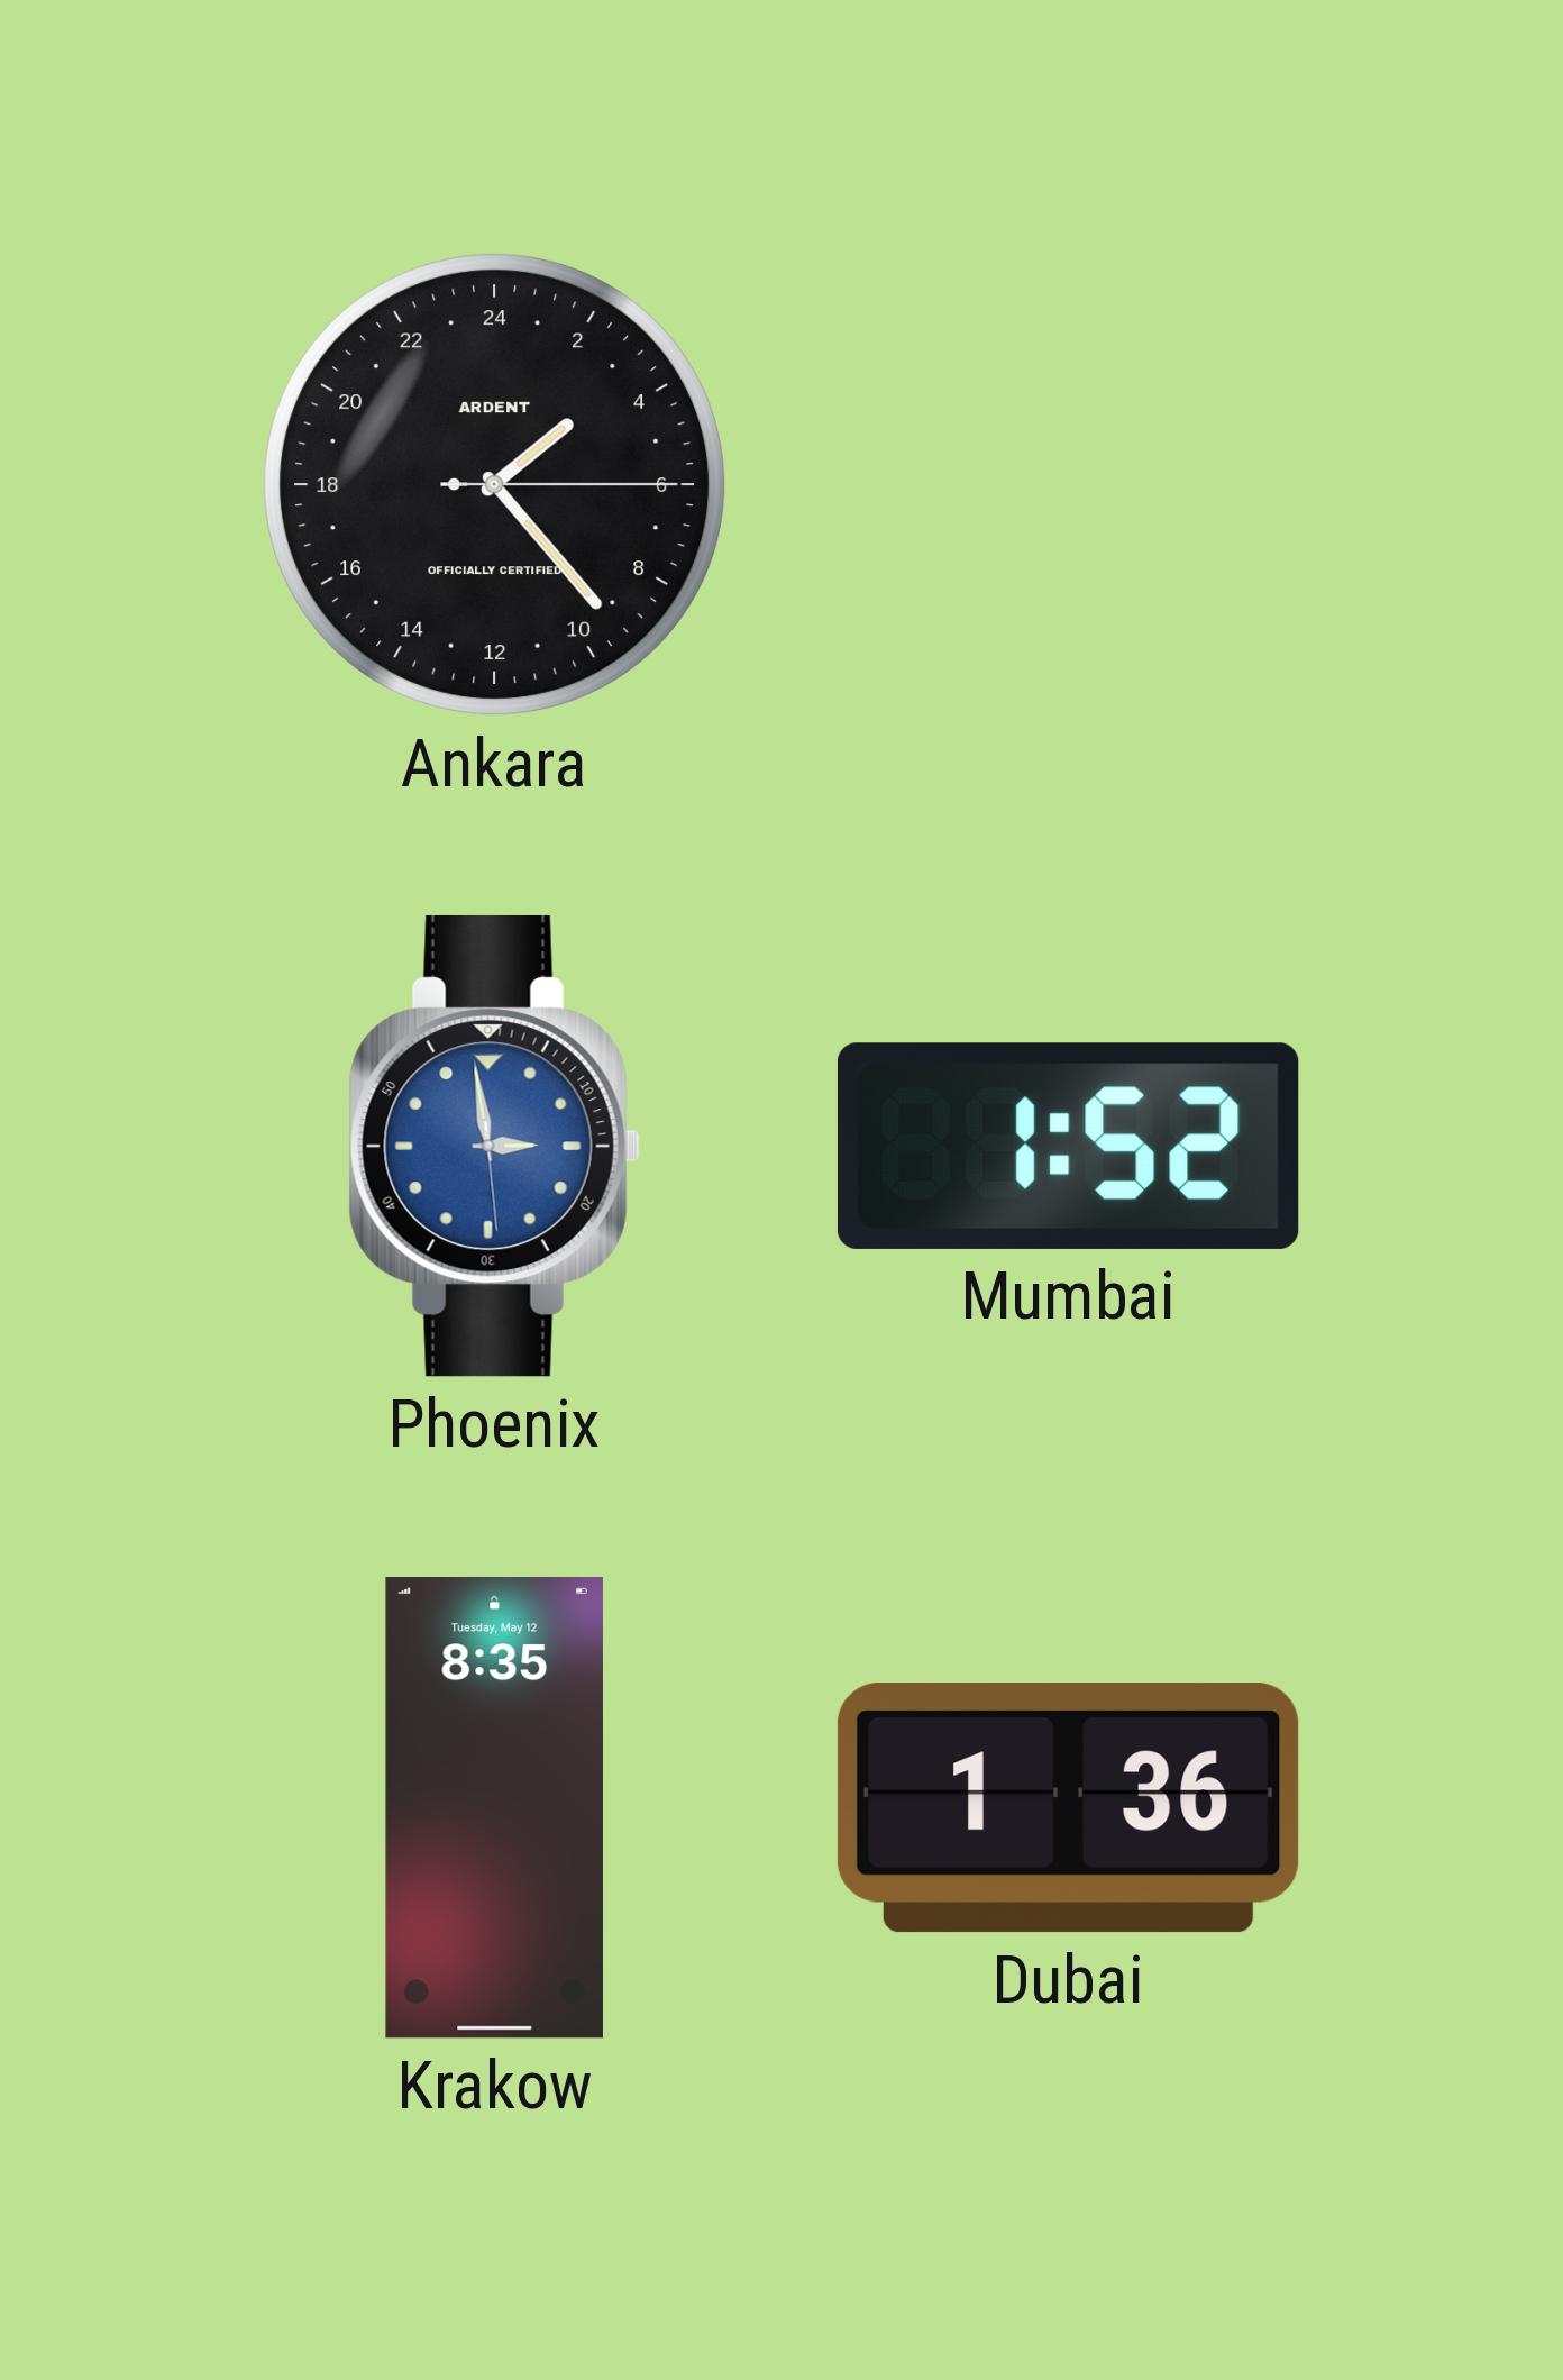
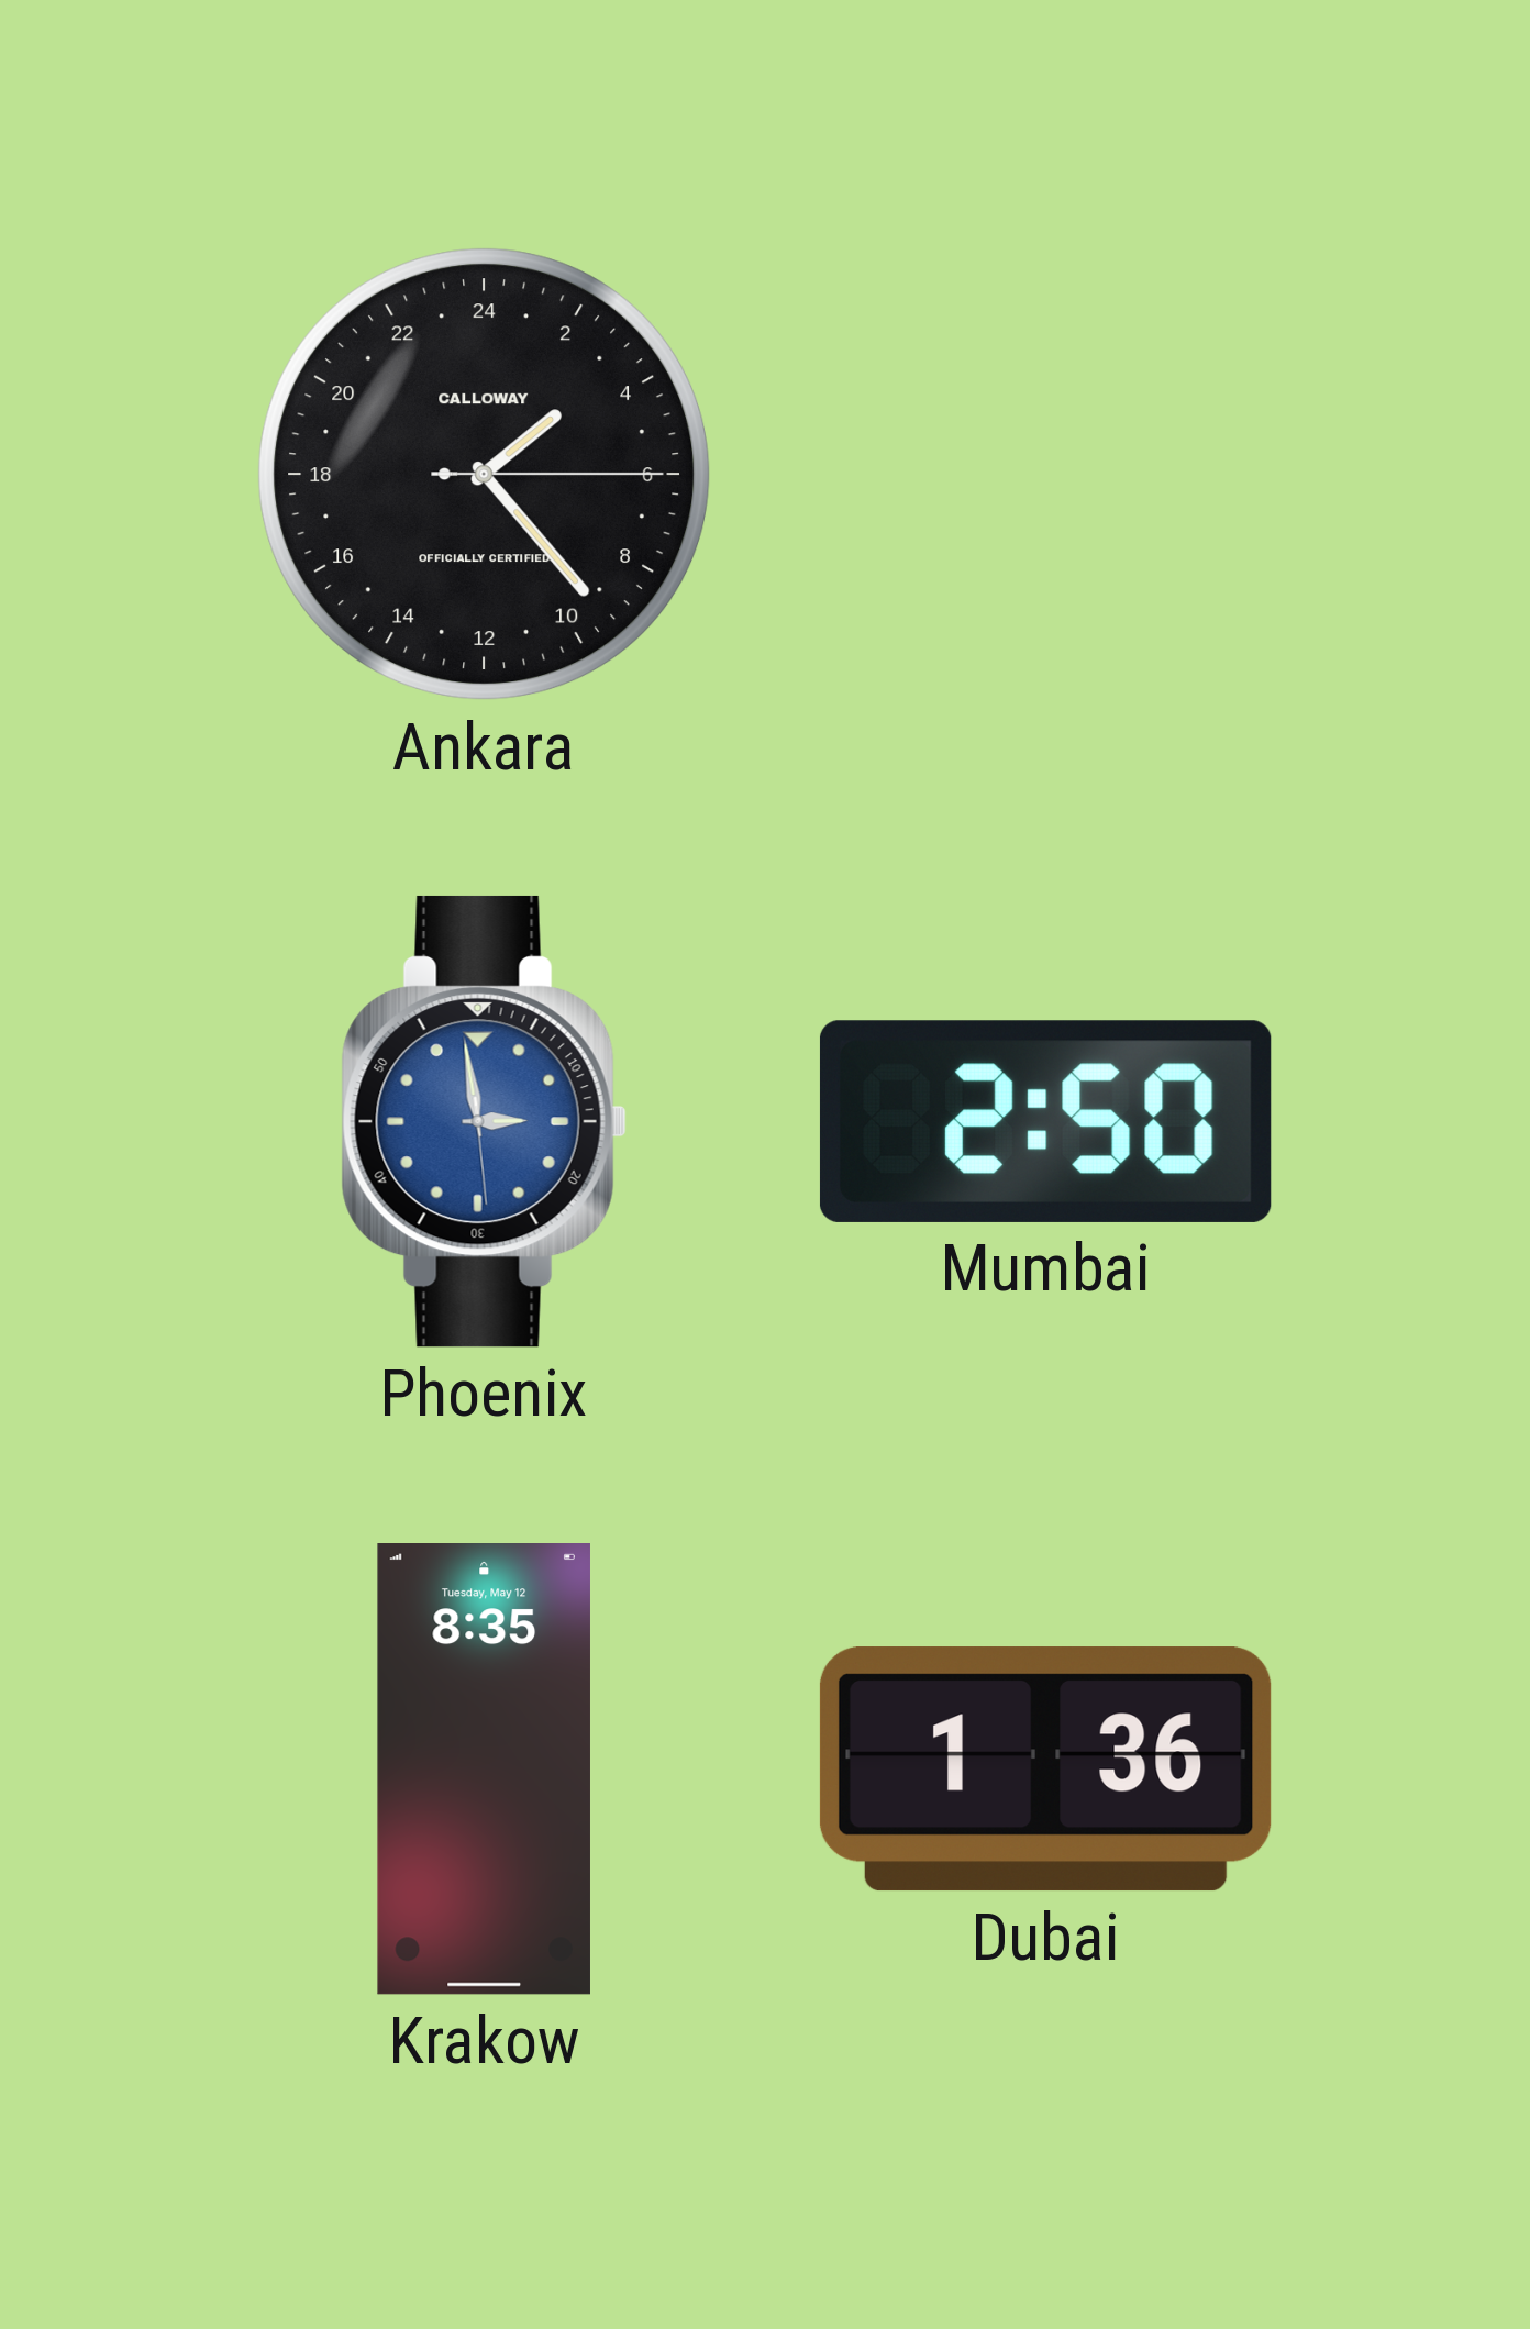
Ankara brand: ARDENT -> CALLOWAY (485, 475)
Mumbai: 1:52 -> 2:50 (1045, 1121)
